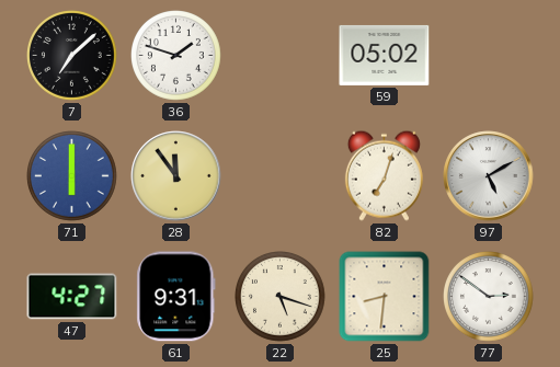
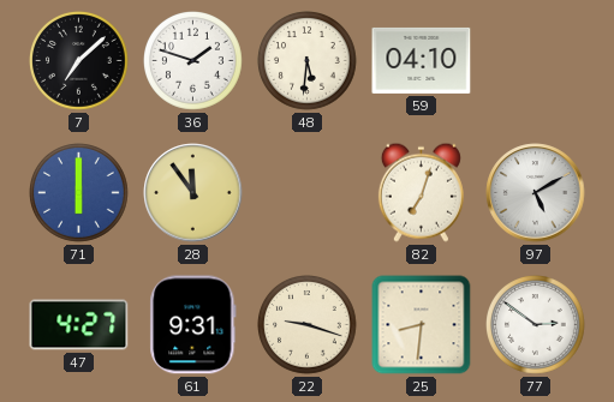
48: none -> 5:31 (308, 61)
59: 05:02 -> 04:10 (422, 60)
22: 5:18 -> 9:18 (308, 325)
